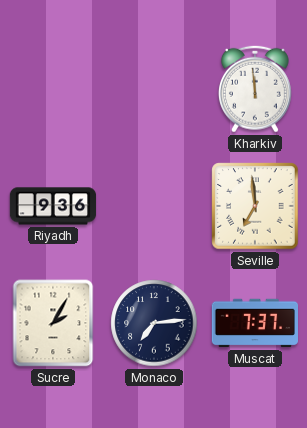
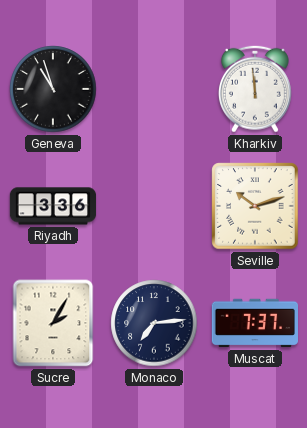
Geneva: none -> 10:57 (53, 89)
Riyadh: 9:36 -> 3:36 (53, 206)
Seville: 6:59 -> 10:12 (255, 206)
